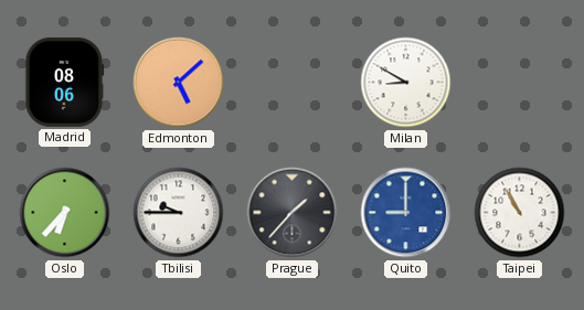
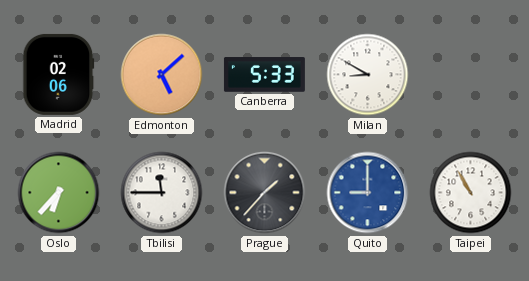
Madrid: 08:06 -> 02:06 (59, 74)
Canberra: none -> 5:33 (264, 75)
Tbilisi: 9:45 -> 11:45 (162, 193)
